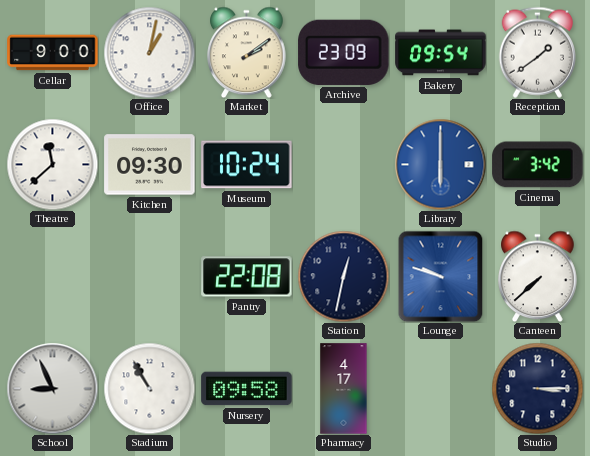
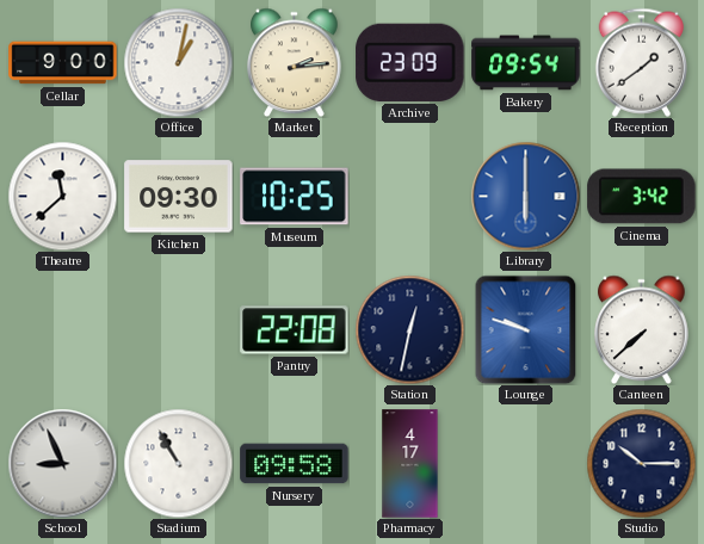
Market: 2:09 -> 2:14 (295, 62)
Museum: 10:24 -> 10:25 (295, 197)
Studio: 3:15 -> 10:15 (641, 463)
